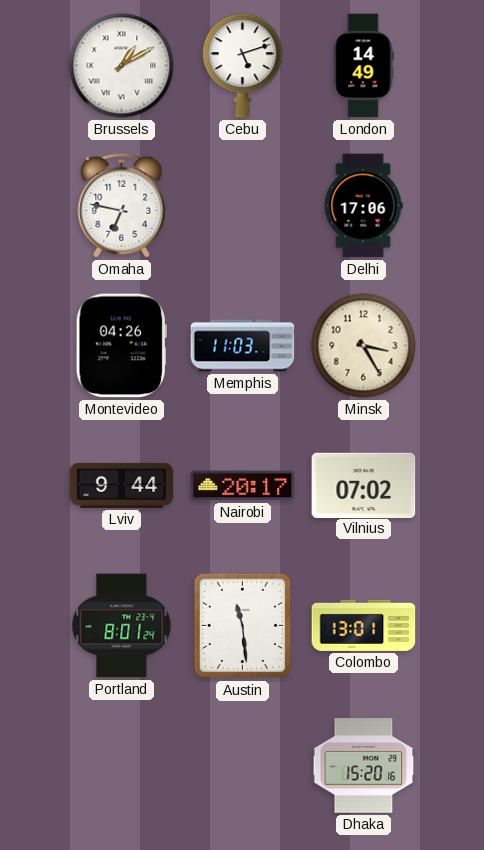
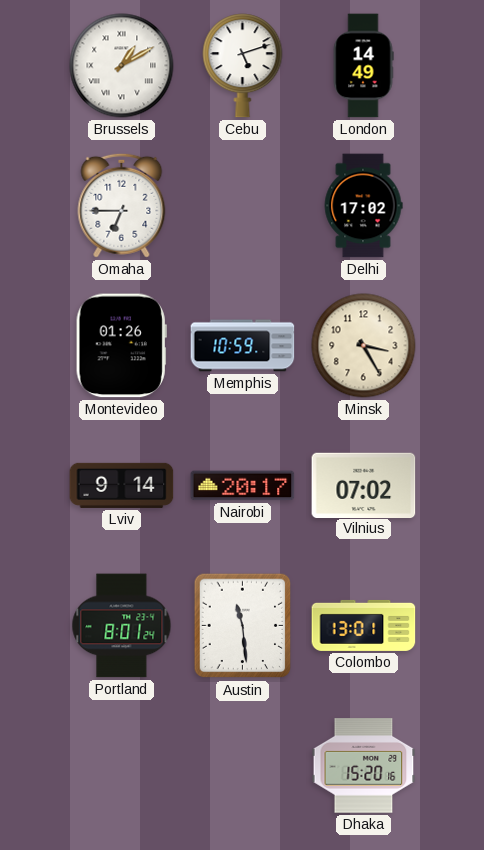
Omaha: 6:47 -> 6:45 (122, 205)
Delhi: 17:06 -> 17:02 (363, 206)
Montevideo: 04:26 -> 01:26 (121, 346)
Memphis: 11:03 -> 10:59 (243, 346)
Lviv: 9:44 -> 9:14 (122, 485)
